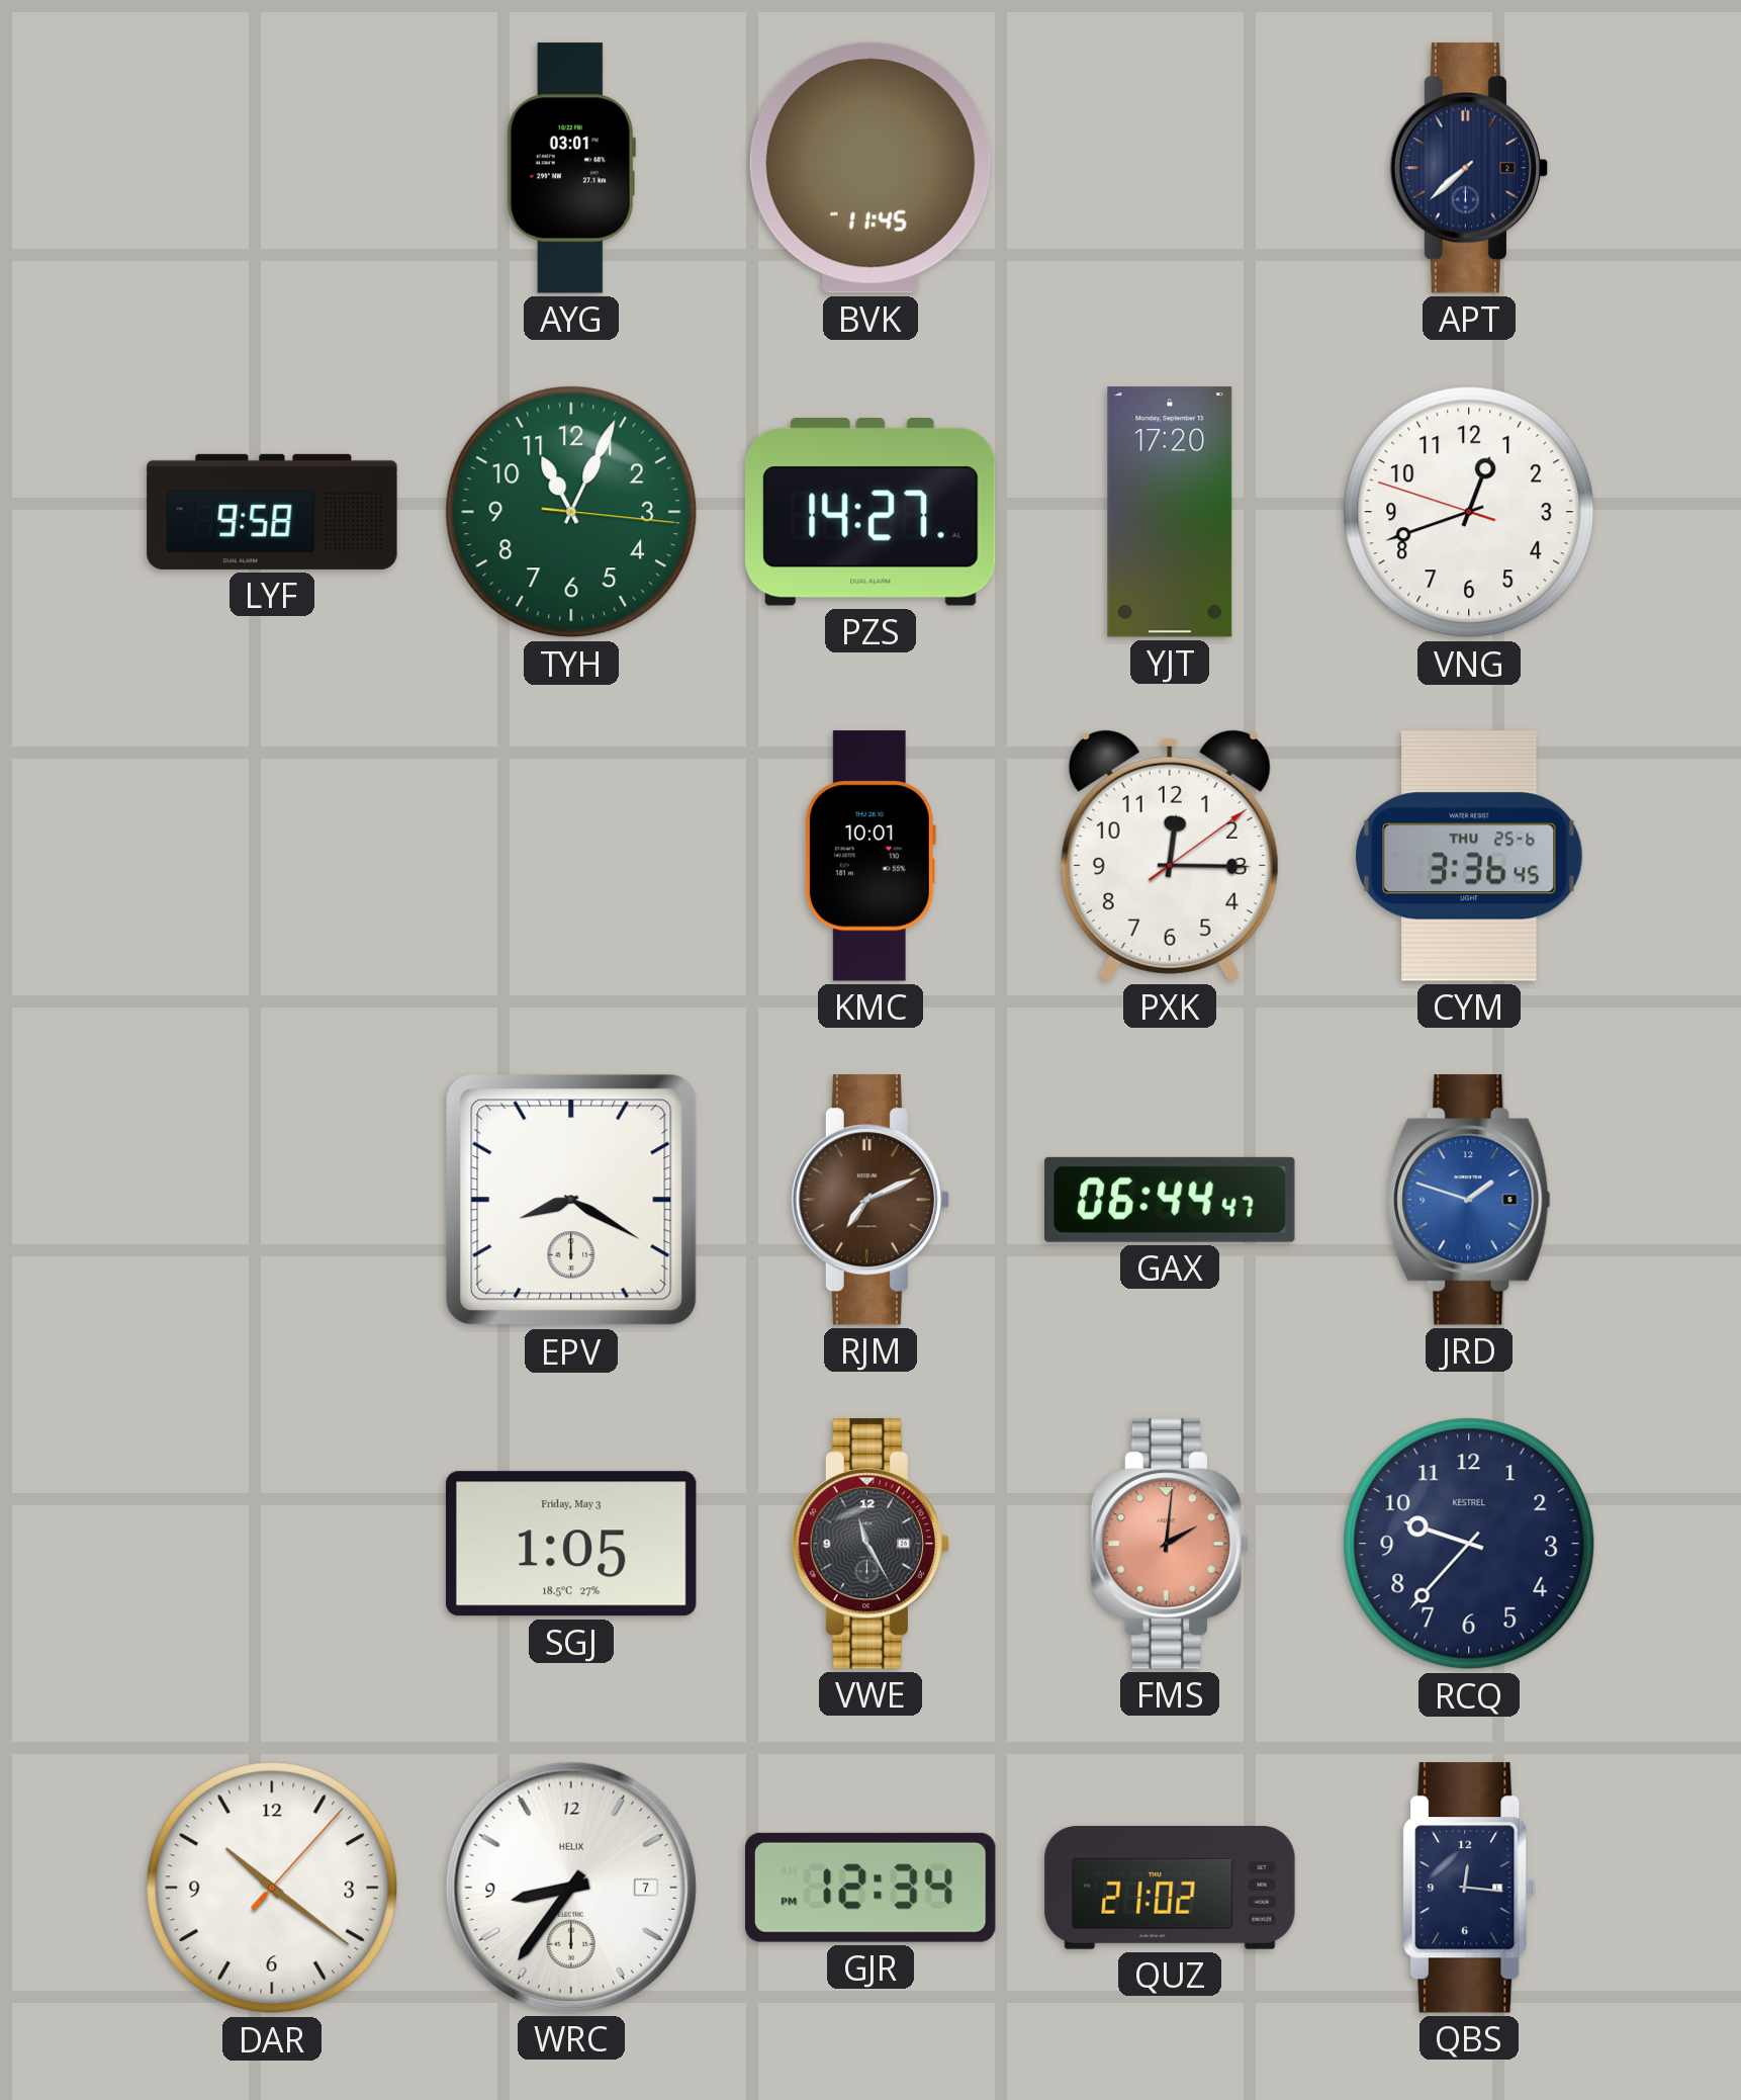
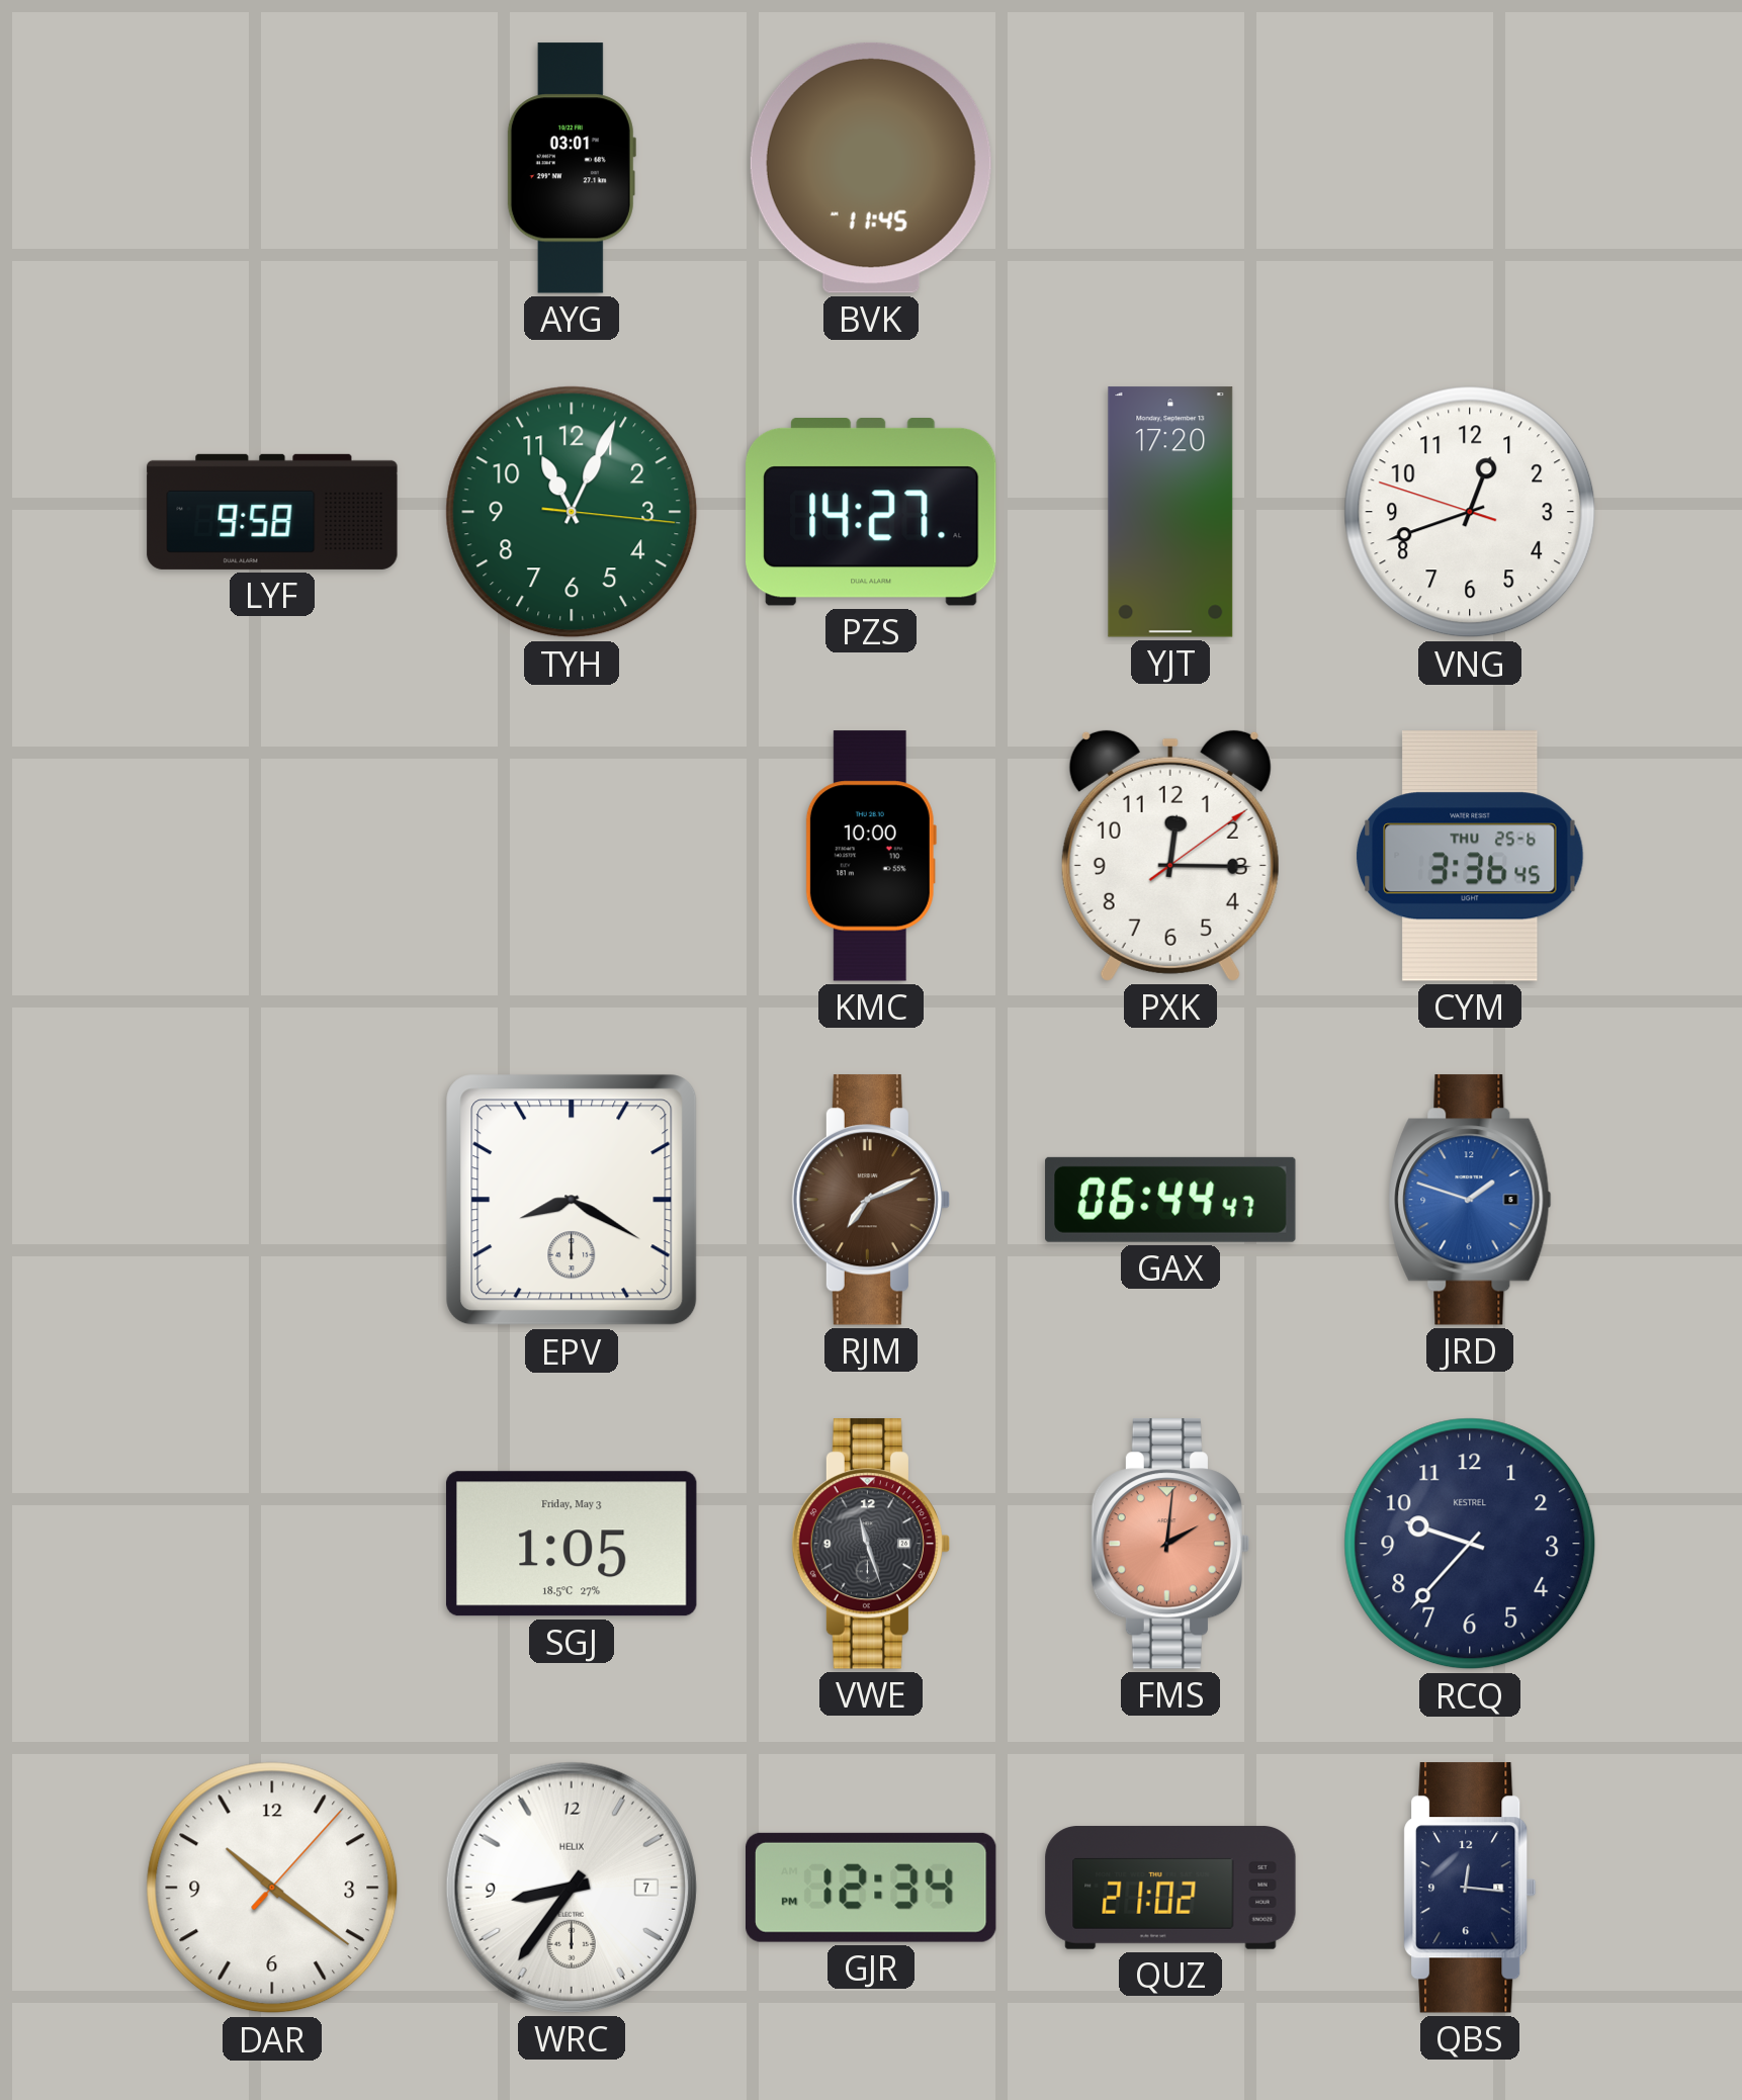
APT: 7:38 -> none (1469, 168)
KMC: 10:01 -> 10:00 (871, 856)
VWE: 11:25 -> 11:27 (871, 1544)
